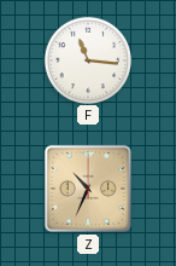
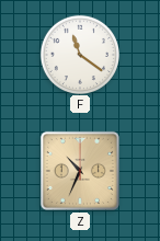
F: 11:16 -> 11:21 (79, 54)
